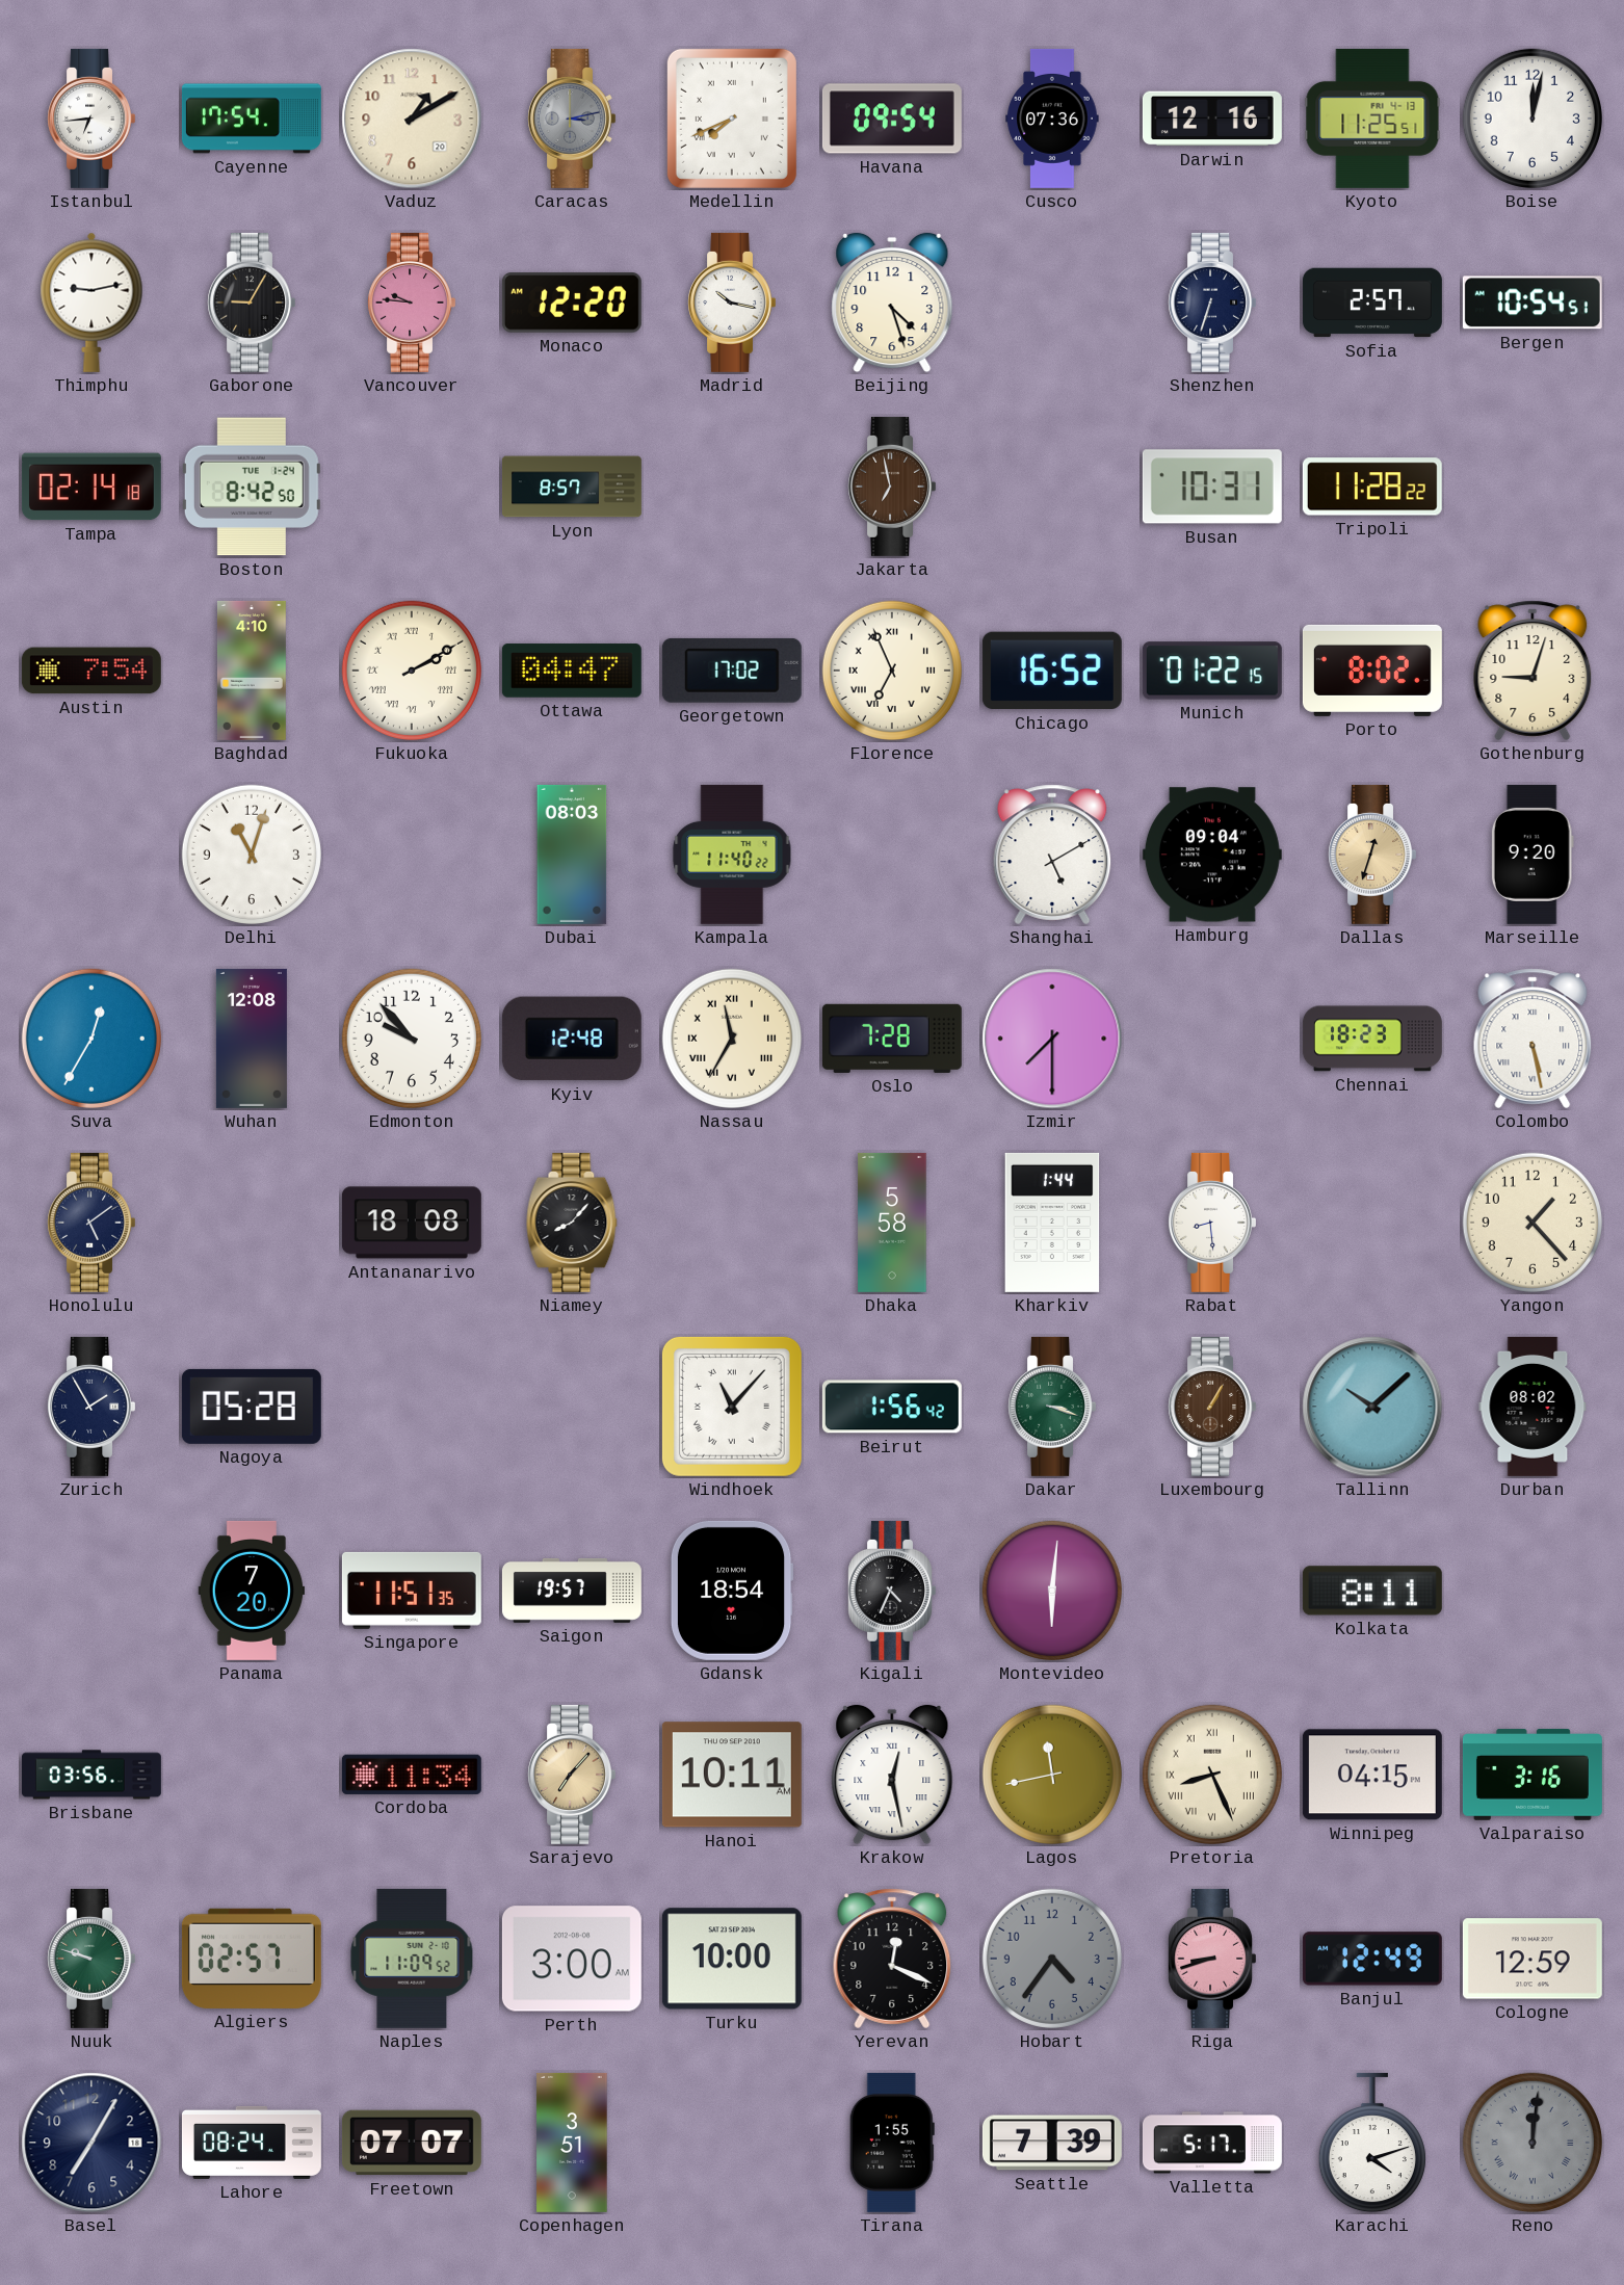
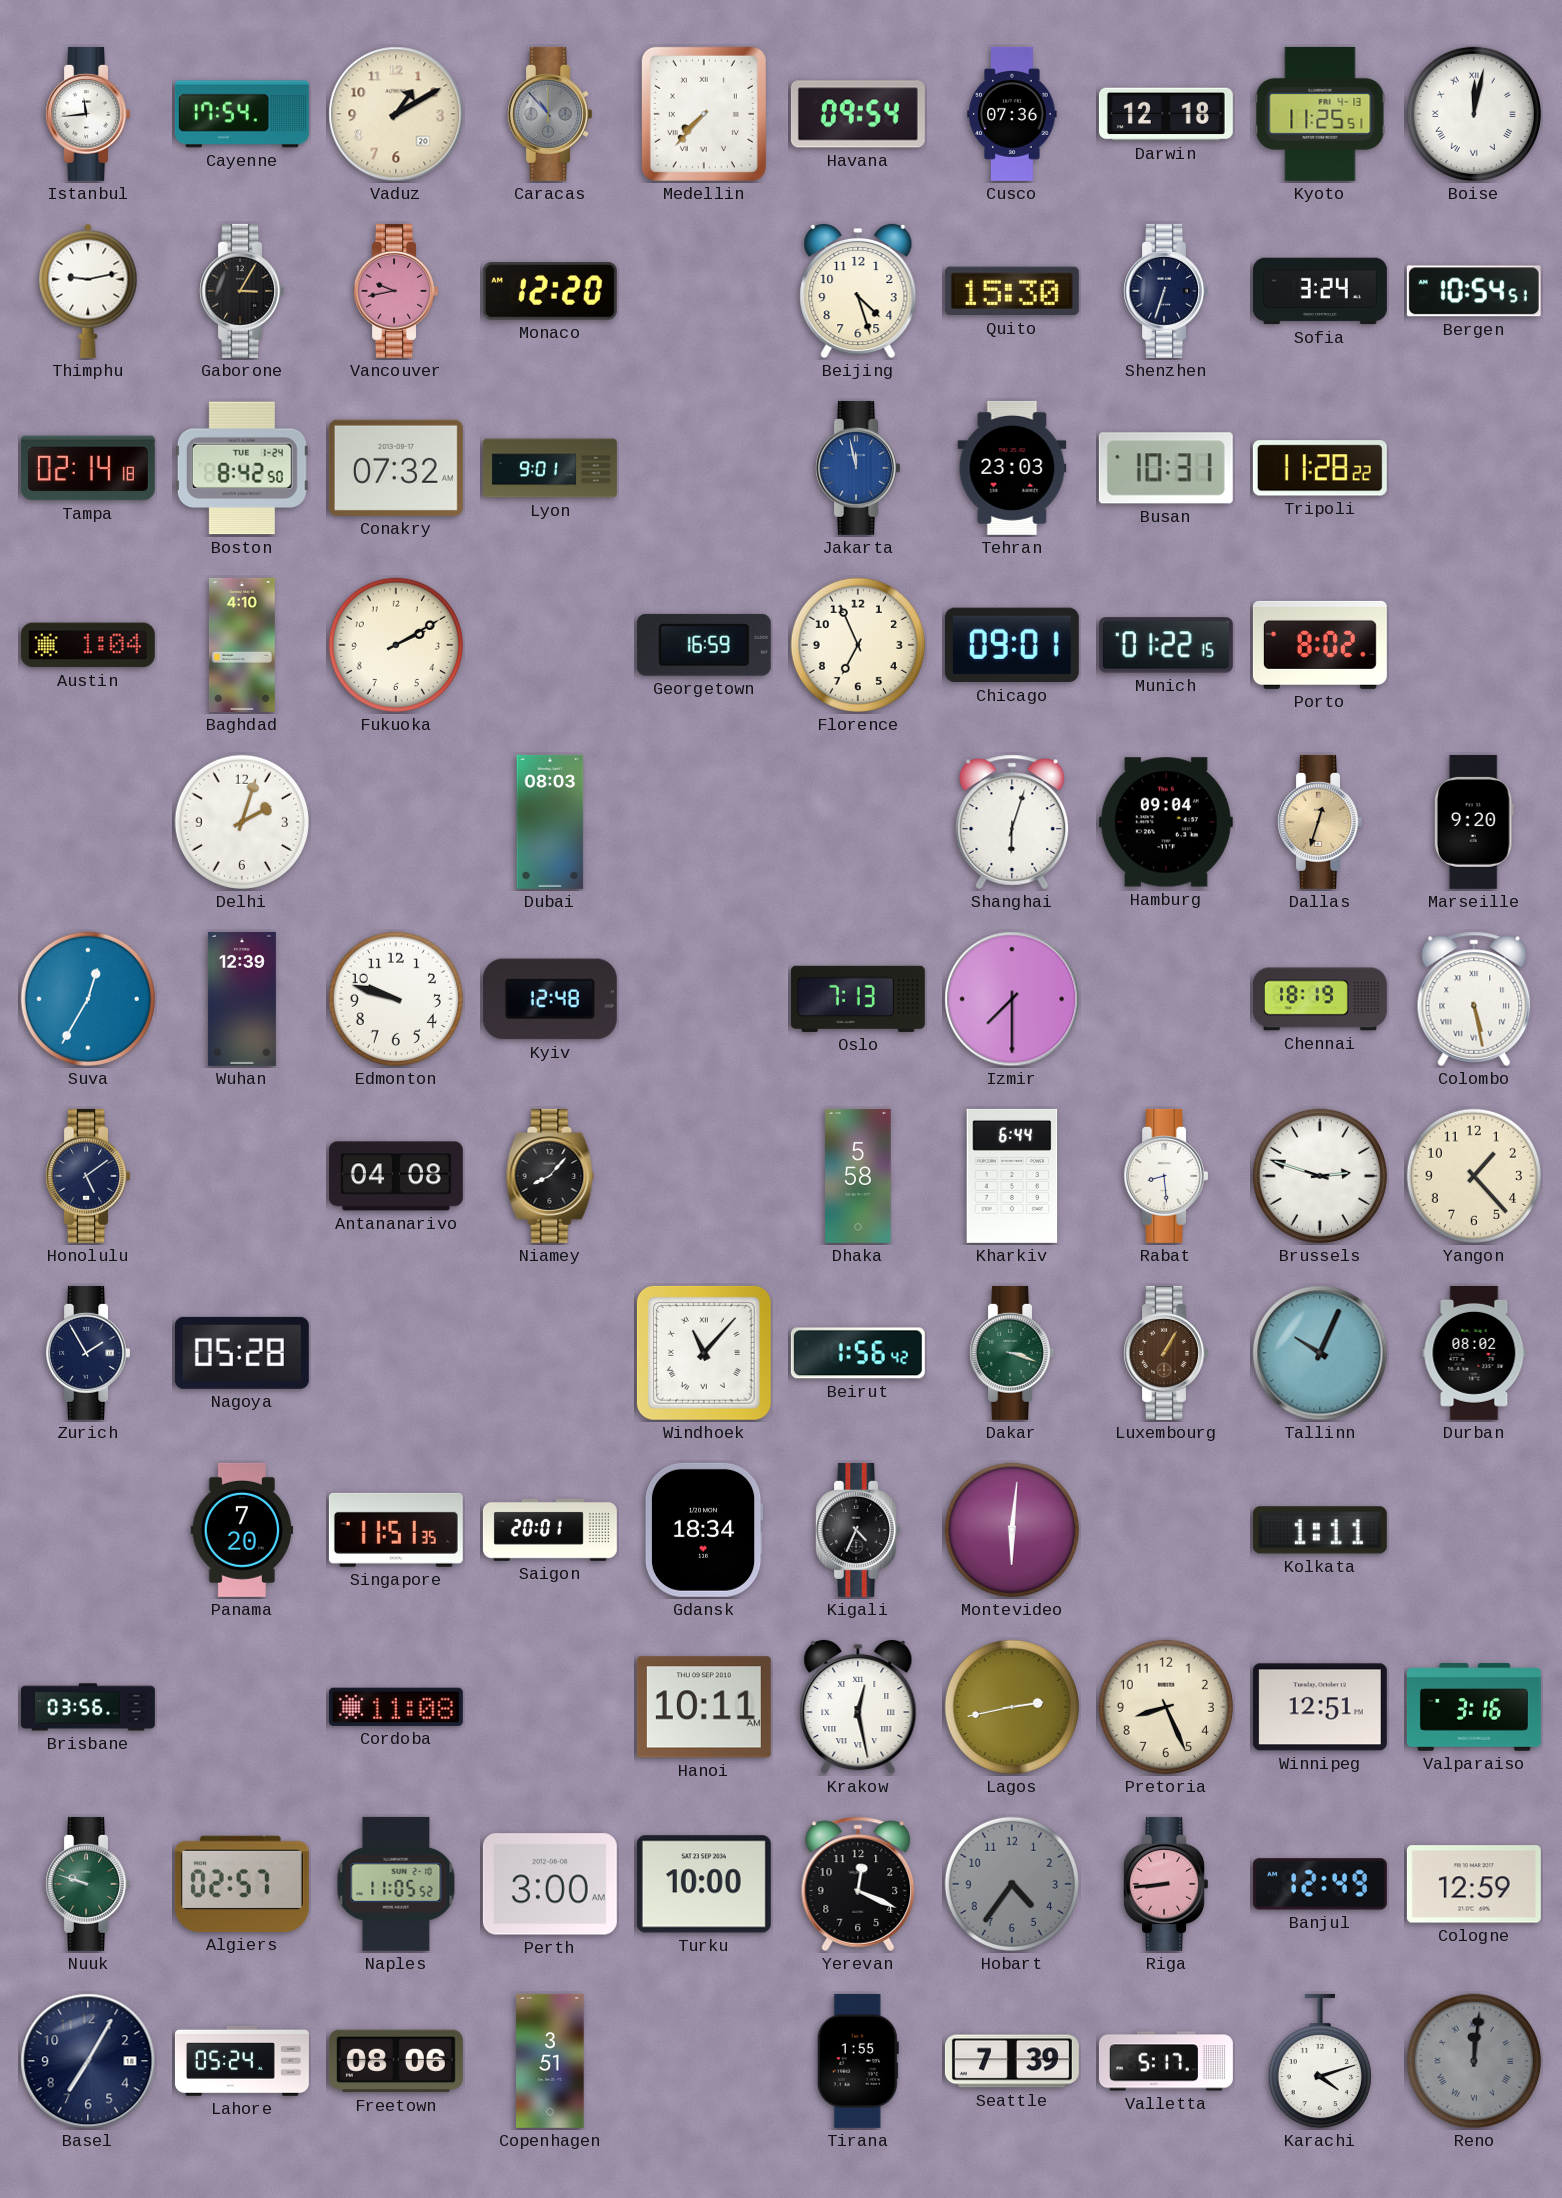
Istanbul: 6:44 -> 11:44 (87, 114)
Caracas: 3:13 -> 10:53 (549, 114)
Medellin: 7:41 -> 7:37 (704, 114)
Darwin: 12:16 -> 12:18 (1166, 114)
Boise numerals: Arabic -> Roman (1474, 114)
Gaborone: 9:05 -> 3:05 (241, 291)
Vancouver: 9:46 -> 9:43 (395, 291)
Madrid: 10:17 -> none (731, 303)
Quito: none -> 15:30 (1012, 291)
Sofia: 2:57 -> 3:24 (1320, 291)
Conakry: none -> 07:32 (396, 468)
Lyon: 8:57 -> 9:01 (550, 468)
Jakarta: 6:58 -> 11:58 (857, 468)
Jakarta dial: brown -> blue (857, 468)
Tehran: none -> 23:03 (1012, 468)
Austin: 7:54 -> 1:04 (88, 645)
Fukuoka numerals: Roman -> Arabic (396, 645)
Ottawa: 04:47 -> none (572, 671)
Georgetown: 17:02 -> 16:59 (704, 645)
Florence numerals: Roman -> Arabic (858, 645)
Chicago: 16:52 -> 09:01 (1012, 645)
Gothenburg: 9:03 -> none (1533, 671)
Delhi: 11:03 -> 2:03 (242, 822)
Kampala: 11:40 -> none (732, 855)
Shanghai: 5:10 -> 6:03 (1012, 822)
Wuhan: 12:08 -> 12:39 (242, 999)
Edmonton: 9:53 -> 9:48 (396, 999)
Nassau: 11:35 -> none (732, 1039)
Oslo: 7:28 -> 7:13 (858, 999)
Chennai: 18:23 -> 18:19 (1320, 999)
Antananarivo: 18:08 -> 04:08 (396, 1176)
Kharkiv: 1:44 -> 6:44 (1012, 1176)
Brussels: none -> 2:48 (1320, 1176)
Tallinn: 10:08 -> 10:04 (1320, 1353)
Saigon: 19:57 -> 20:01 (550, 1530)
Gdansk: 18:54 -> 18:34 (704, 1530)
Kolkata: 8:11 -> 1:11 (1320, 1530)
Cordoba: 11:34 -> 11:08 (396, 1707)
Sarajevo: 7:07 -> none (571, 1775)
Lagos: 11:43 -> 2:43 (1012, 1707)
Pretoria numerals: Roman -> Arabic (1166, 1707)
Winnipeg: 04:15 -> 12:51 (1320, 1707)
Naples: 11:09 -> 11:05 (396, 1884)
Riga: 8:42 -> 8:44 (1165, 1884)
Lahore: 08:24 -> 05:24 (242, 2061)
Freetown: 07:07 -> 08:06 (396, 2061)
